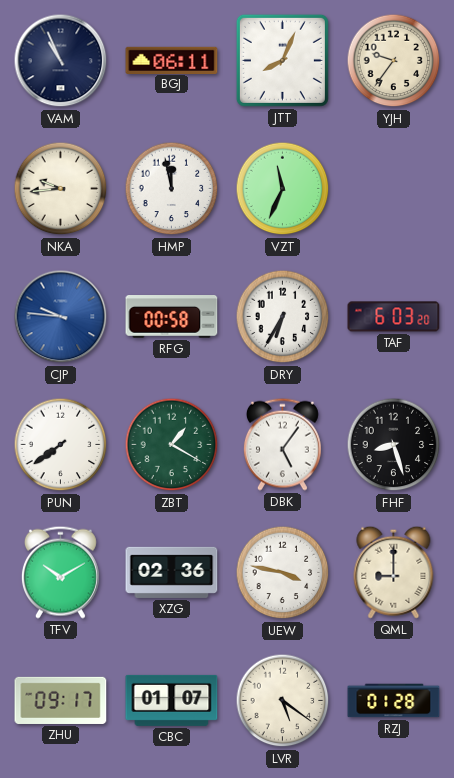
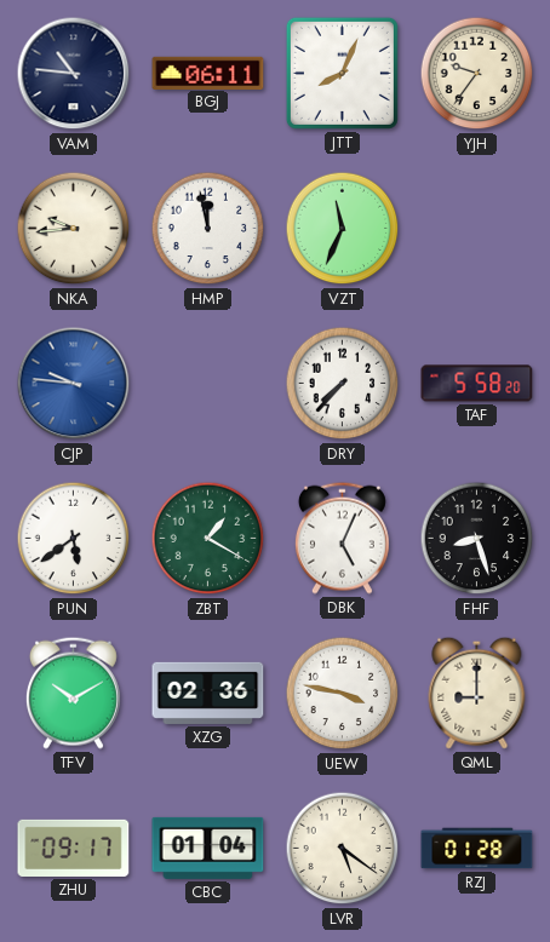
VAM: 10:56 -> 10:46 (74, 74)
RFG: 00:58 -> none (172, 317)
DRY: 6:35 -> 7:37 (343, 384)
TAF: 6:03 -> 5:58 (477, 384)
PUN: 7:39 -> 5:39 (74, 539)
DBK: 5:06 -> 5:04 (342, 538)
CBC: 01:07 -> 01:04 (208, 848)
